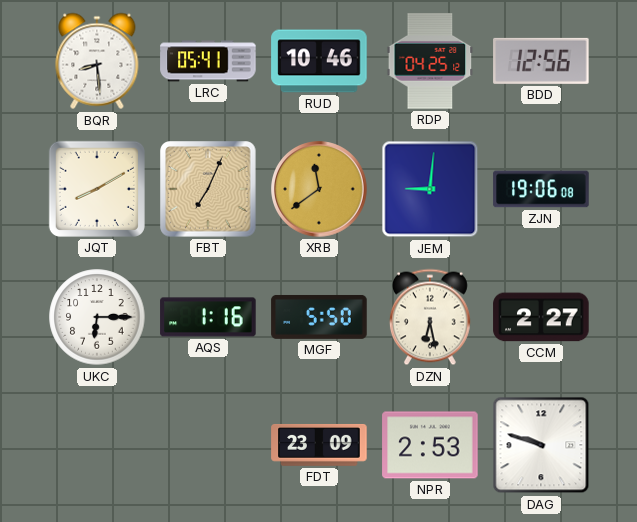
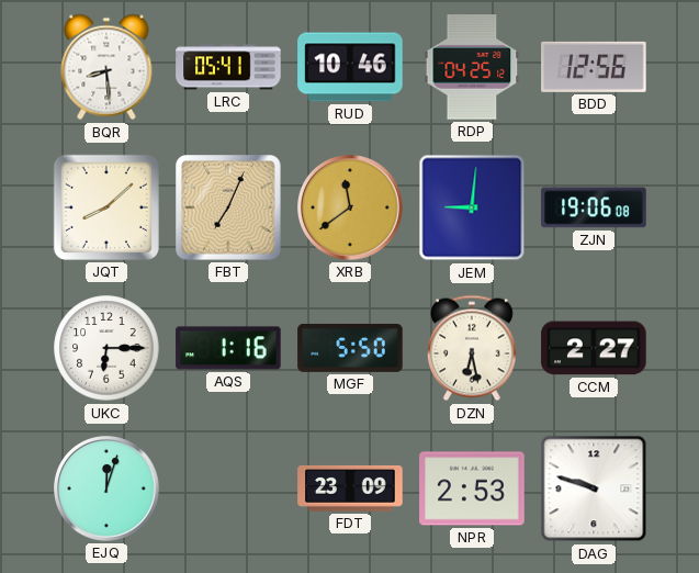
JQT: 8:10 -> 8:08 (106, 207)
EJQ: none -> 12:03 (106, 488)
